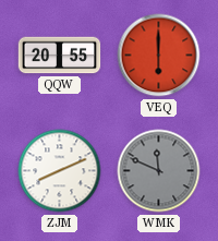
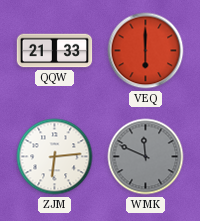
QQW: 20:55 -> 21:33 (55, 51)
ZJM: 8:11 -> 6:14 (55, 157)
